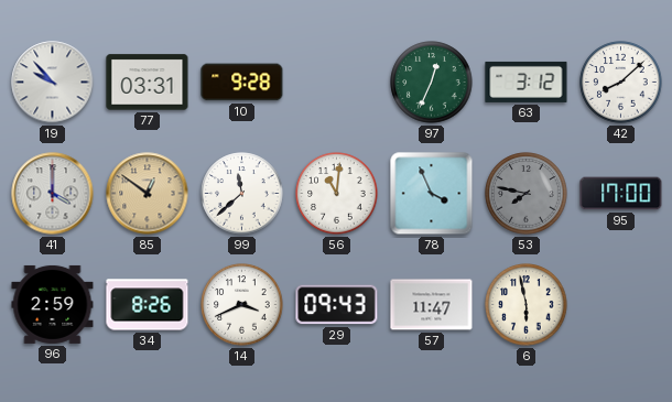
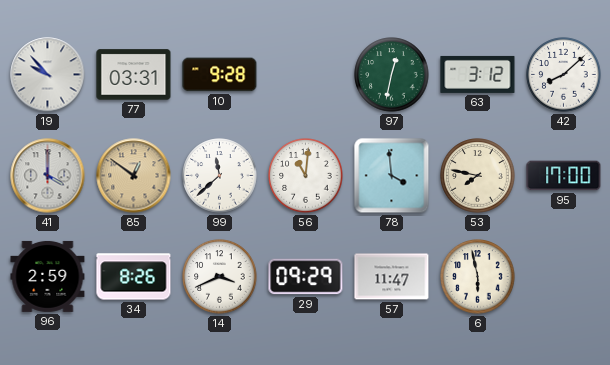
97: 12:34 -> 12:32 (392, 75)
78: 3:56 -> 3:59 (392, 176)
53 dial: grey -> cream (478, 176)
29: 09:43 -> 09:29 (306, 277)
